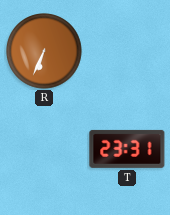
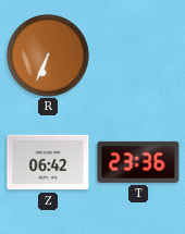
Z: none -> 06:42 (48, 162)
T: 23:31 -> 23:36 (138, 162)
